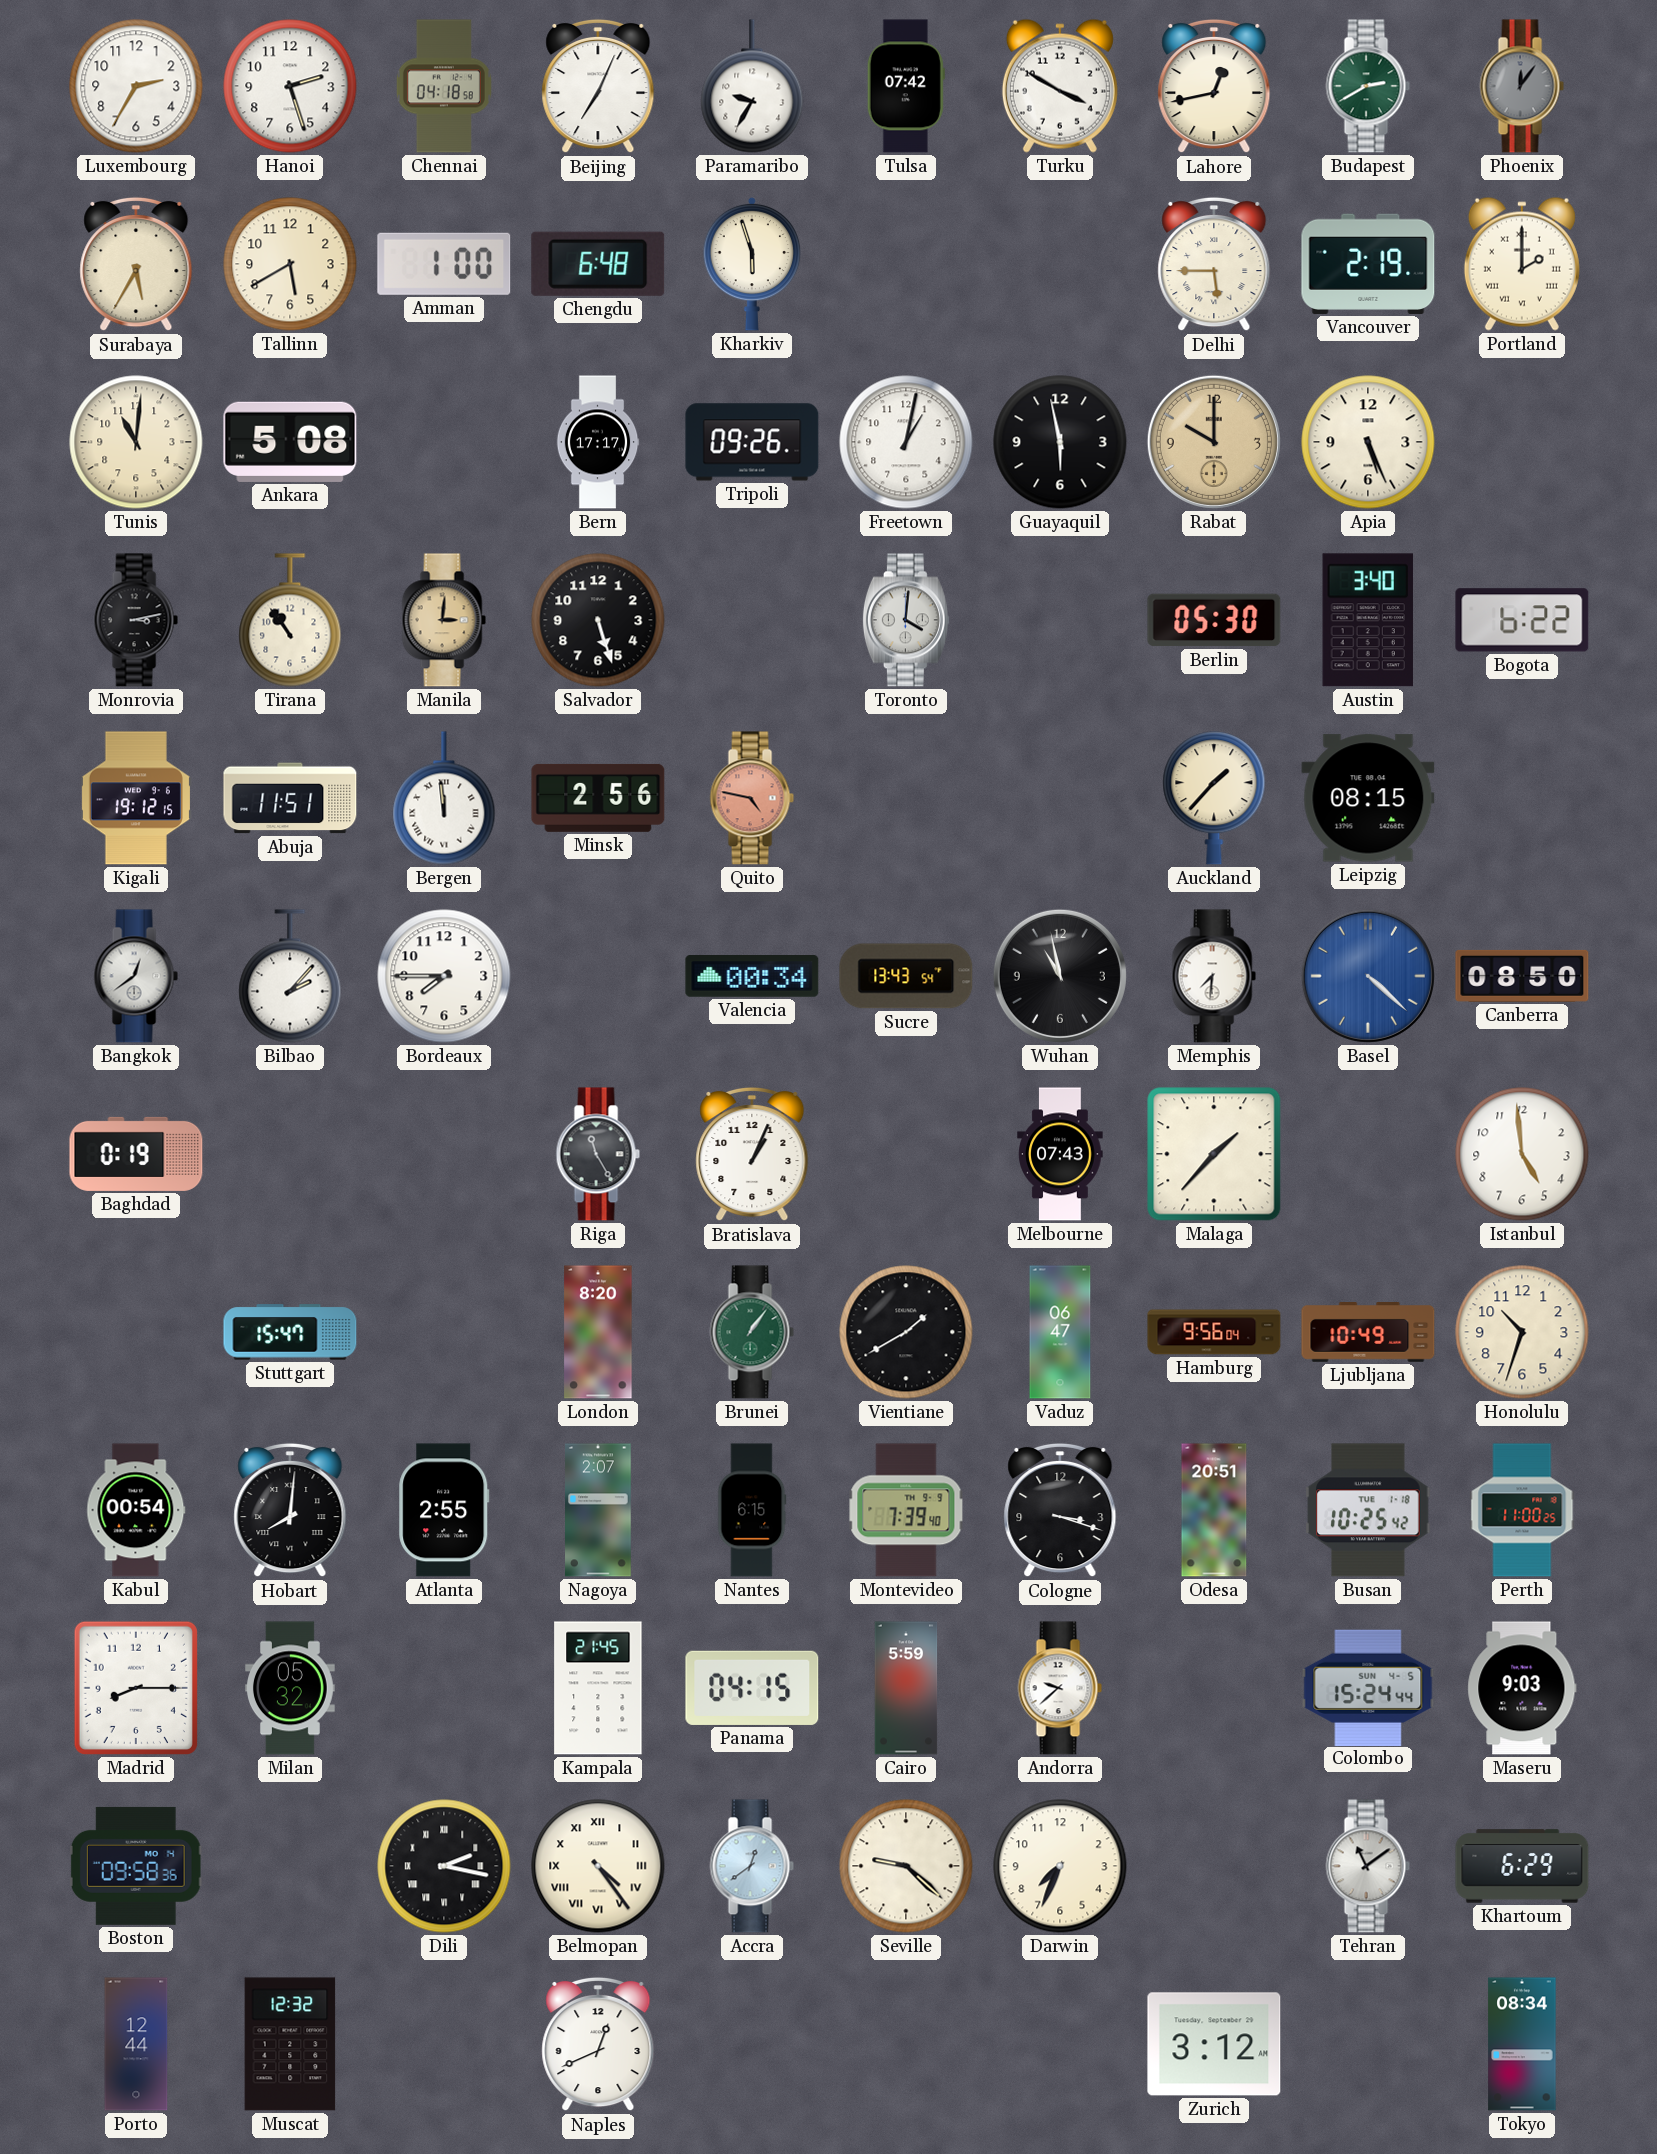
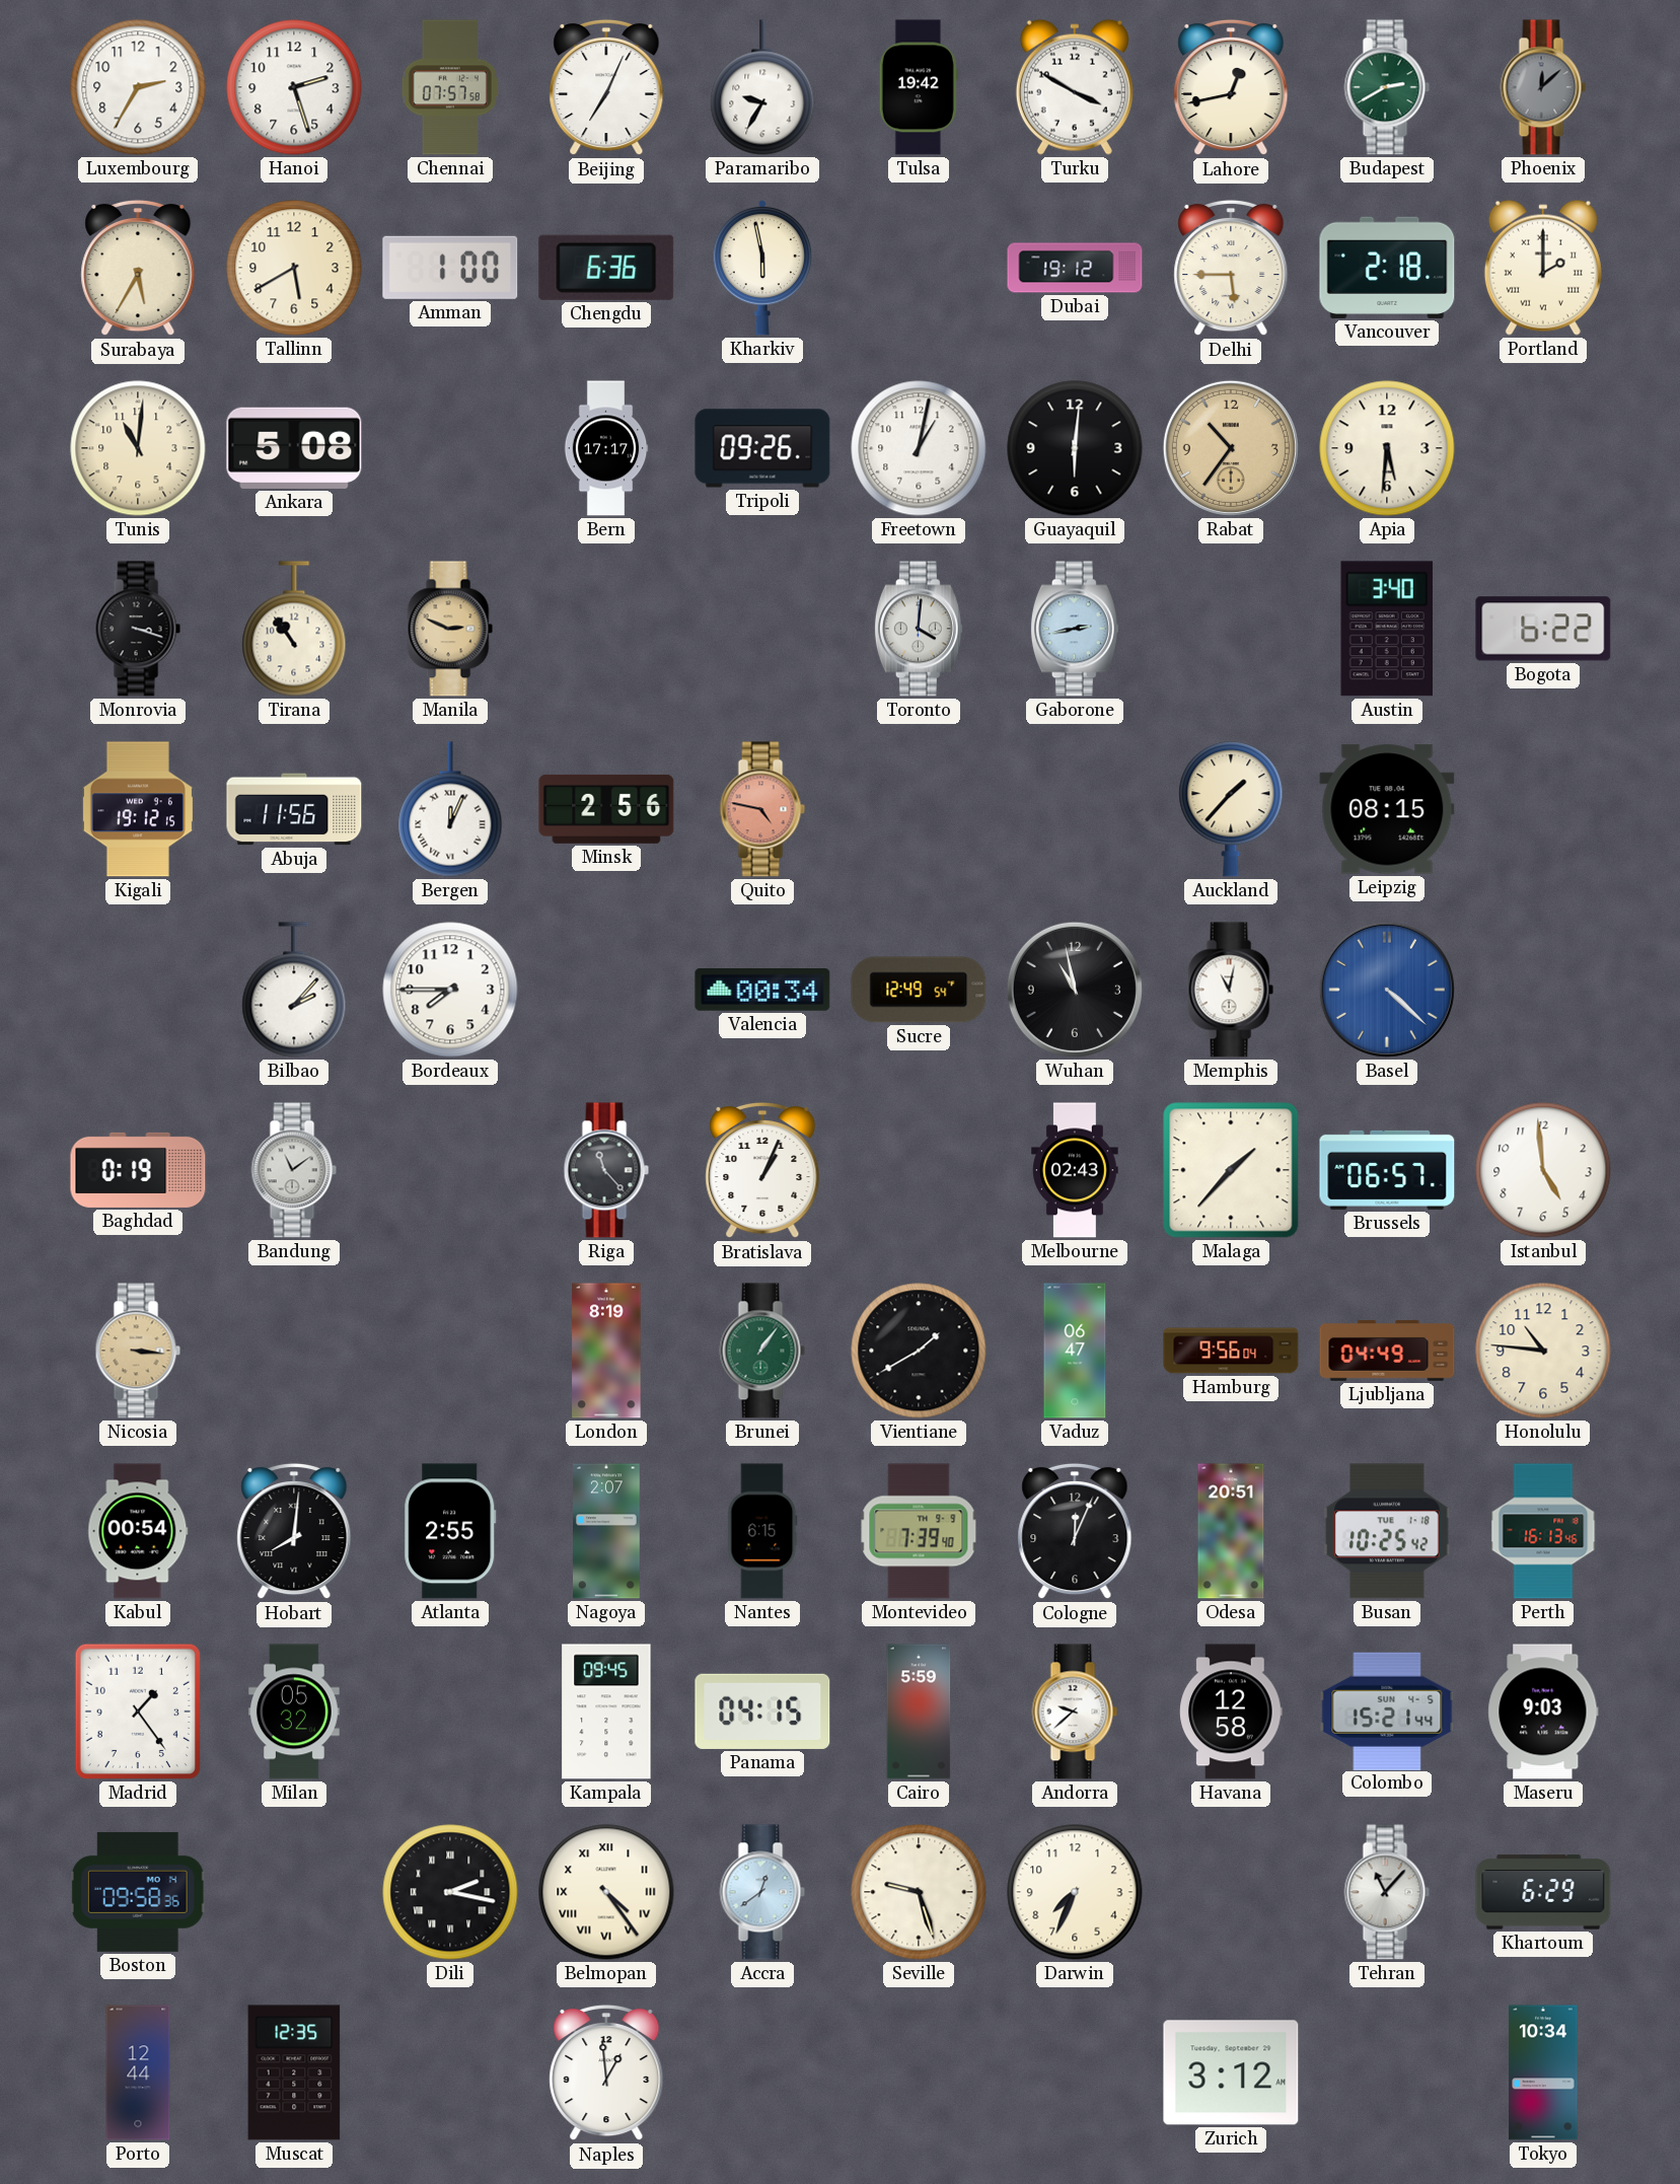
Chennai: 04:18 -> 07:57 (450, 87)
Tulsa: 07:42 -> 19:42 (919, 87)
Phoenix: 12:06 -> 12:08 (1543, 87)
Chengdu: 6:48 -> 6:36 (606, 268)
Kharkiv: 5:57 -> 5:58 (762, 268)
Dubai: none -> 19:12 (1075, 268)
Vancouver: 2:19 -> 2:18 (1387, 268)
Guayaquil: 5:58 -> 6:01 (1075, 448)
Rabat: 10:00 -> 10:36 (1231, 448)
Apia: 5:26 -> 5:31 (1387, 448)
Monrovia: 3:13 -> 3:18 (138, 629)
Manila: 3:01 -> 2:49 (450, 629)
Salvador: 5:27 -> none (598, 620)
Gaborone: none -> 2:43 (1075, 629)
Berlin: 05:30 -> none (1214, 620)
Abuja: 11:51 -> 11:56 (294, 809)
Bergen: 11:59 -> 12:04 (450, 809)
Bangkok: 12:39 -> none (136, 976)
Sucre: 13:43 -> 12:49 (919, 990)
Memphis: 7:31 -> 11:02 (1231, 990)
Canberra: 08:50 -> none (1522, 976)
Bandung: none -> 11:09 (294, 1170)
Riga: 11:25 -> 11:23 (606, 1170)
Melbourne: 07:43 -> 02:43 (1075, 1170)
Brussels: none -> 06:57 (1387, 1170)
Nicosia: none -> 3:16 (138, 1351)
Stuttgart: 15:47 -> none (290, 1332)
London: 8:20 -> 8:19 (606, 1351)
Ljubljana: 10:49 -> 04:49 (1387, 1352)
Honolulu: 10:33 -> 10:46 (1543, 1351)
Cologne: 3:18 -> 12:04 (1075, 1531)
Perth: 11:00 -> 16:13 (1543, 1531)
Madrid: 8:15 -> 1:24 (138, 1712)
Kampala: 21:45 -> 09:45 (606, 1712)
Havana: none -> 12:58 (1231, 1712)
Colombo: 15:24 -> 15:21 (1387, 1710)
Seville: 9:22 -> 9:27 (919, 1892)
Tehran: 11:09 -> 11:07 (1387, 1892)
Muscat: 12:32 -> 12:35 (294, 2072)
Naples: 12:41 -> 12:59 (606, 2072)
Tokyo: 08:34 -> 10:34 (1543, 2072)
